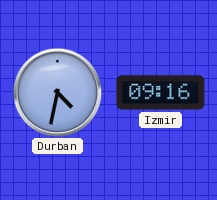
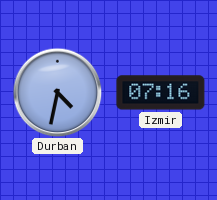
Izmir: 09:16 -> 07:16 (161, 93)
